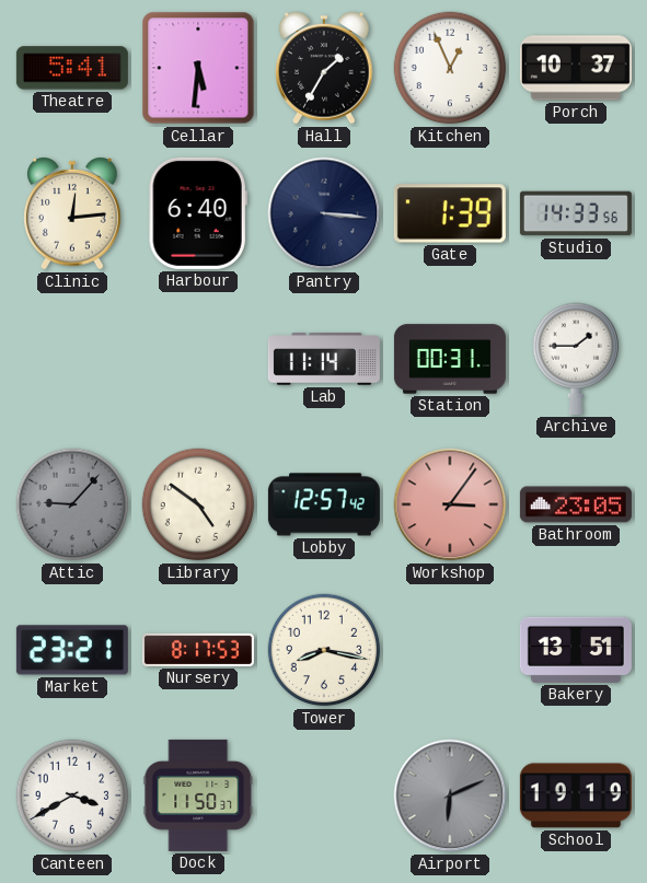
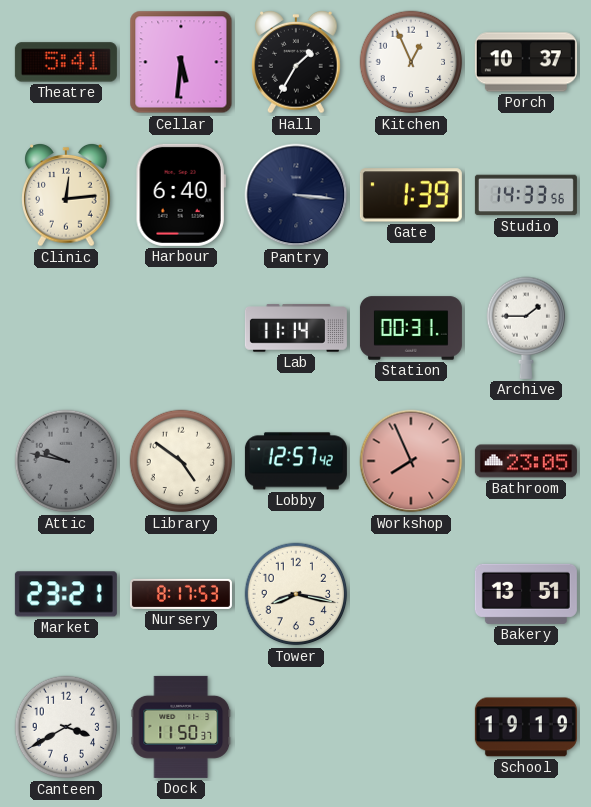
Attic: 9:07 -> 9:47 (66, 461)
Workshop: 3:06 -> 7:56 (411, 461)
Airport: 6:11 -> none (450, 795)
